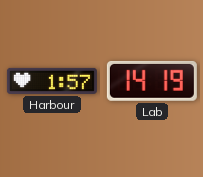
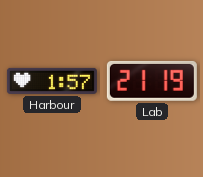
Lab: 14:19 -> 21:19 (152, 81)
